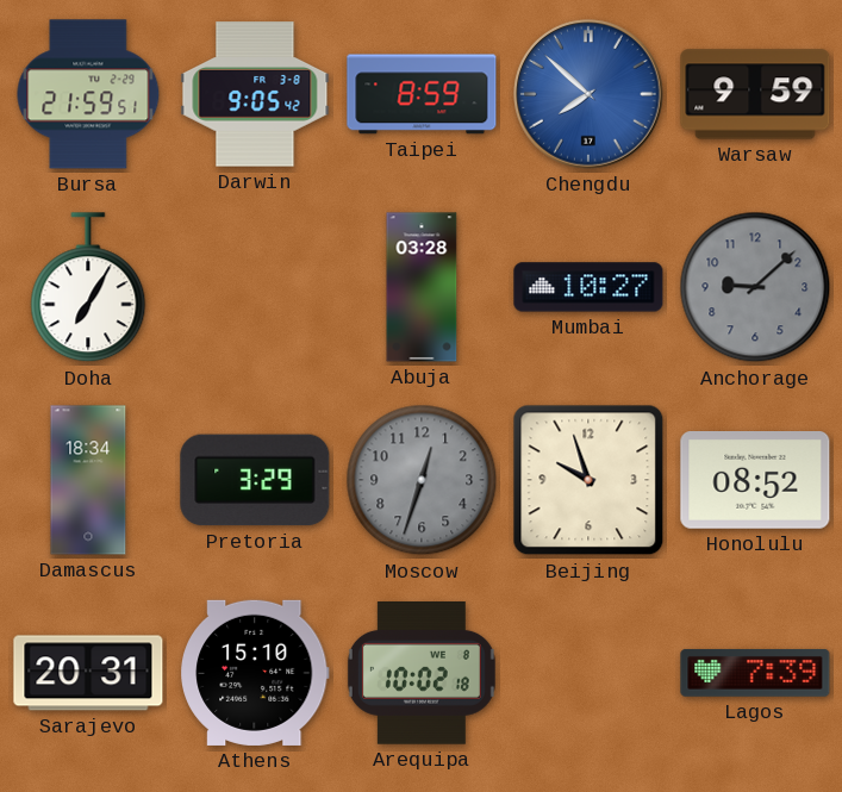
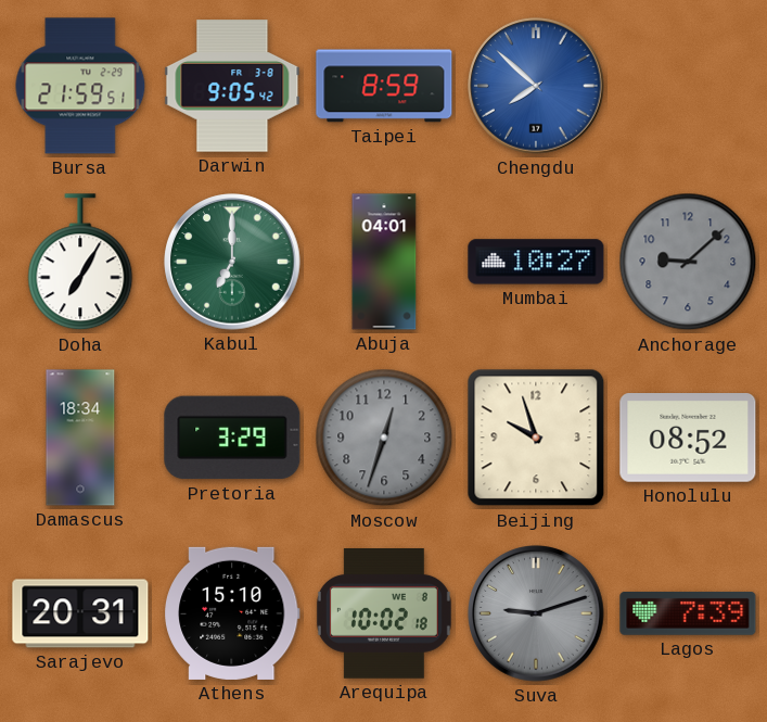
Warsaw: 9:59 -> none (755, 94)
Kabul: none -> 7:00 (232, 262)
Abuja: 03:28 -> 04:01 (384, 262)
Suva: none -> 9:12 (536, 613)
